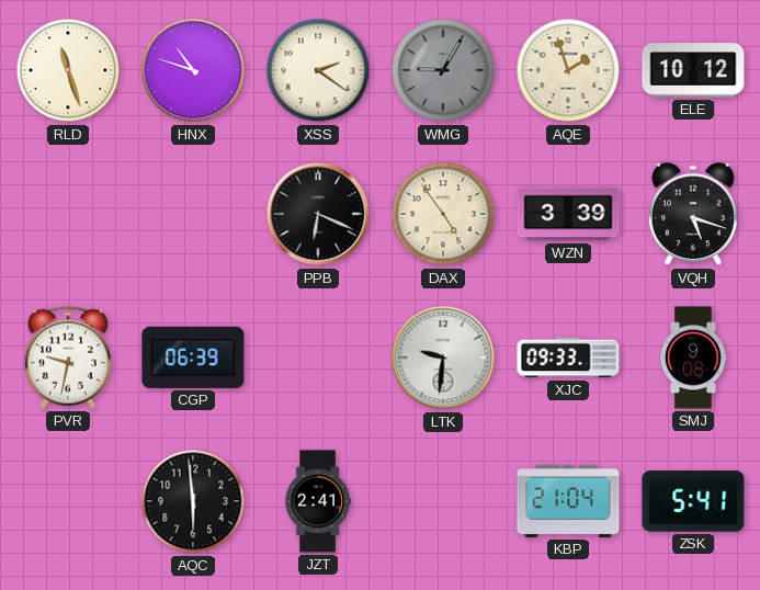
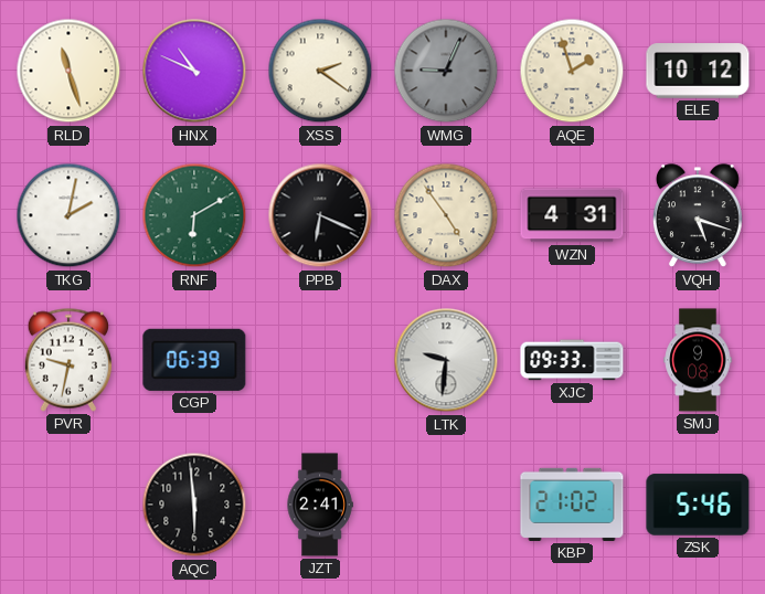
HNX: 10:48 -> 10:49 (194, 71)
WMG: 9:05 -> 9:04 (446, 71)
TKG: none -> 2:02 (68, 215)
RNF: none -> 6:10 (194, 215)
WZN: 3:39 -> 4:31 (572, 215)
KBP: 21:04 -> 21:02 (572, 505)
ZSK: 5:41 -> 5:46 (698, 505)
